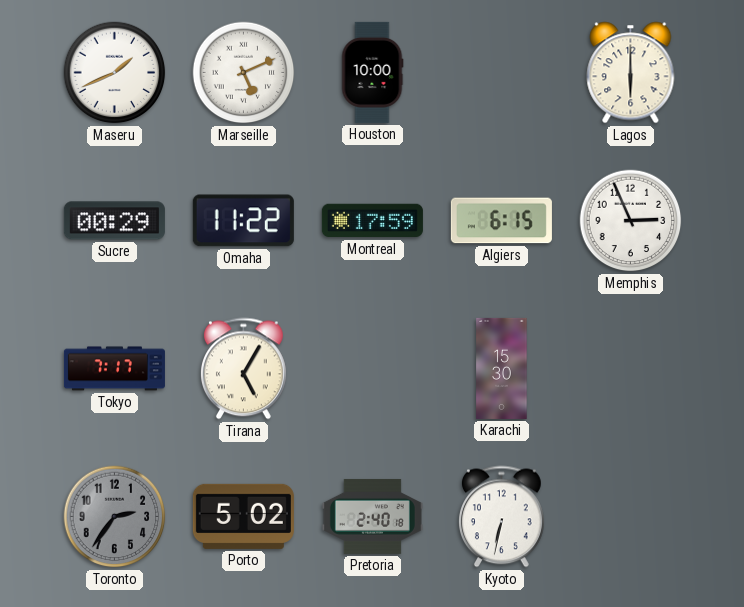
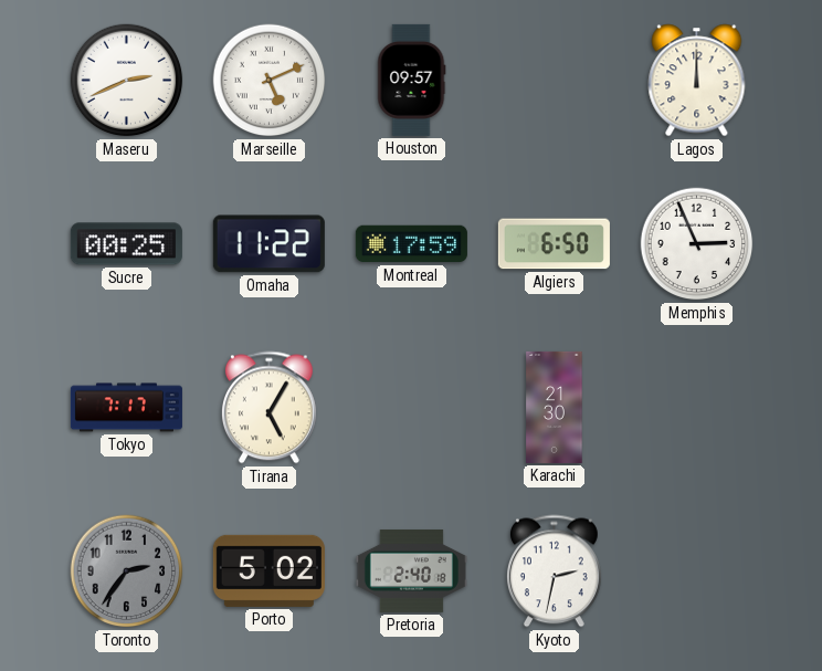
Maseru: 1:41 -> 2:41 (127, 81)
Houston: 10:00 -> 09:57 (411, 80)
Lagos: 6:00 -> 12:00 (697, 81)
Sucre: 00:29 -> 00:25 (126, 244)
Algiers: 6:15 -> 6:50 (554, 244)
Karachi: 15:30 -> 21:30 (555, 407)
Kyoto: 6:32 -> 2:32 (554, 572)
